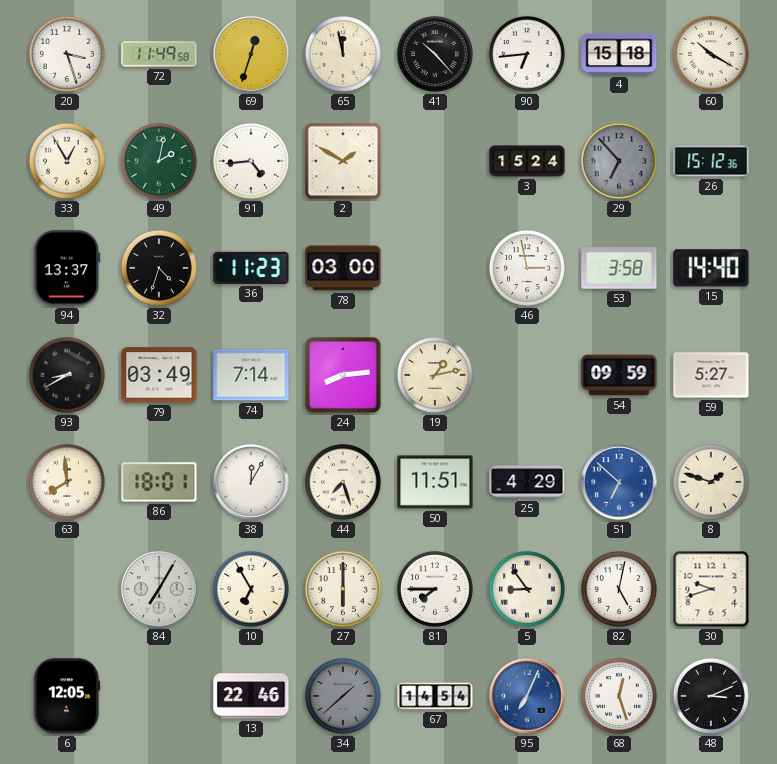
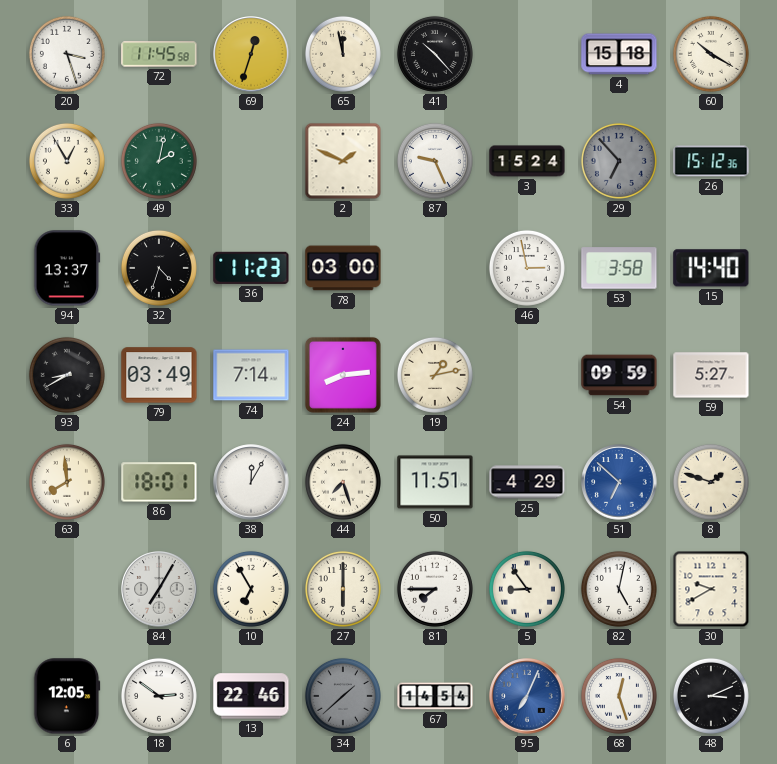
72: 11:49 -> 11:45 (159, 54)
90: 6:44 -> none (527, 54)
91: 4:44 -> none (251, 161)
2: 1:50 -> 1:49 (343, 161)
87: none -> 9:26 (435, 161)
30: 9:42 -> 9:40 (711, 589)
18: none -> 2:51 (159, 696)
